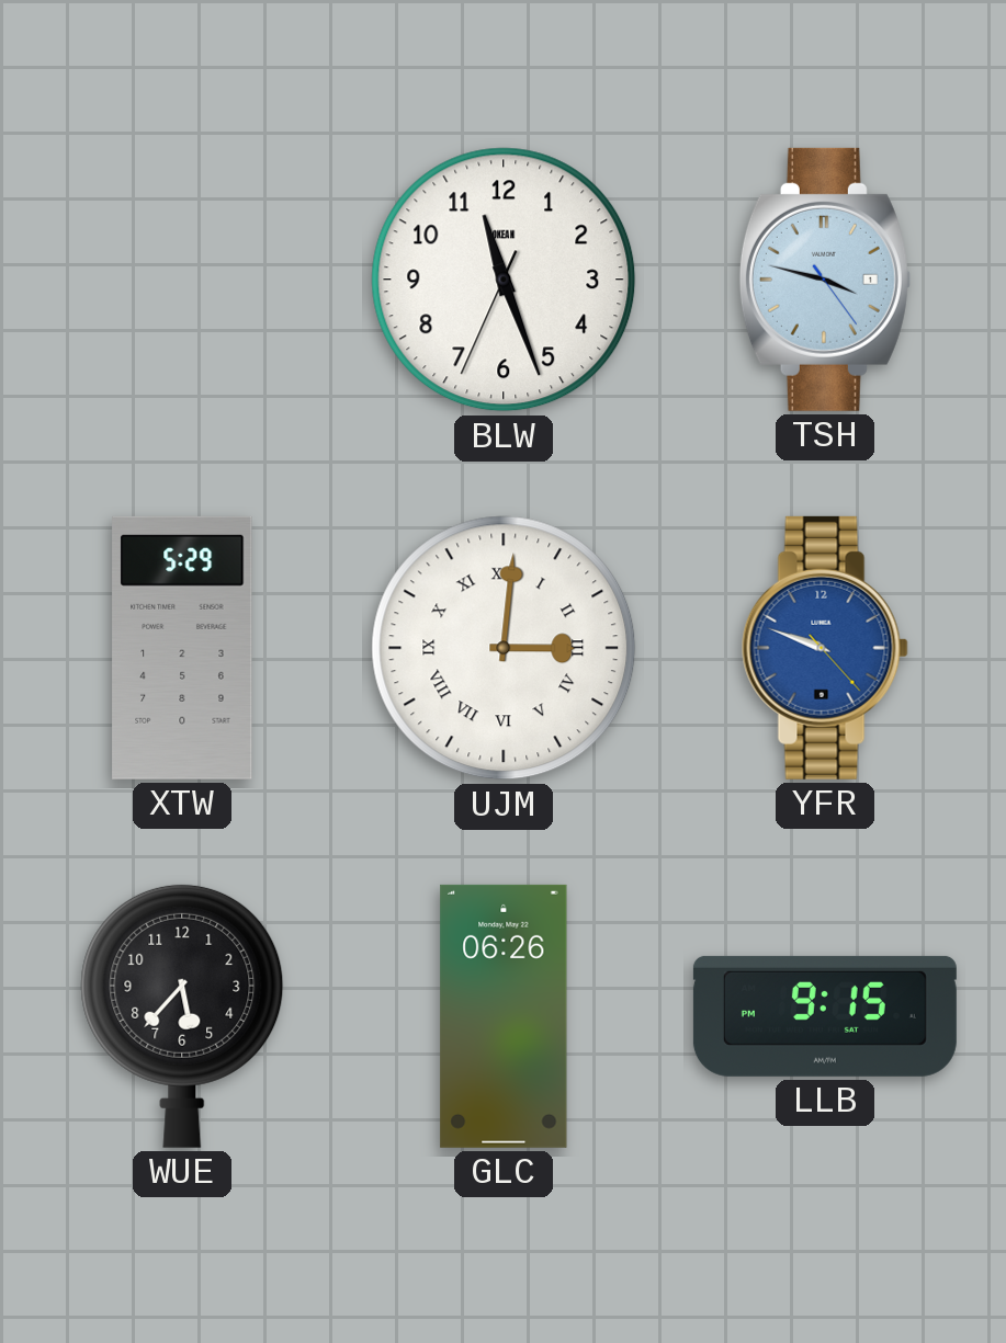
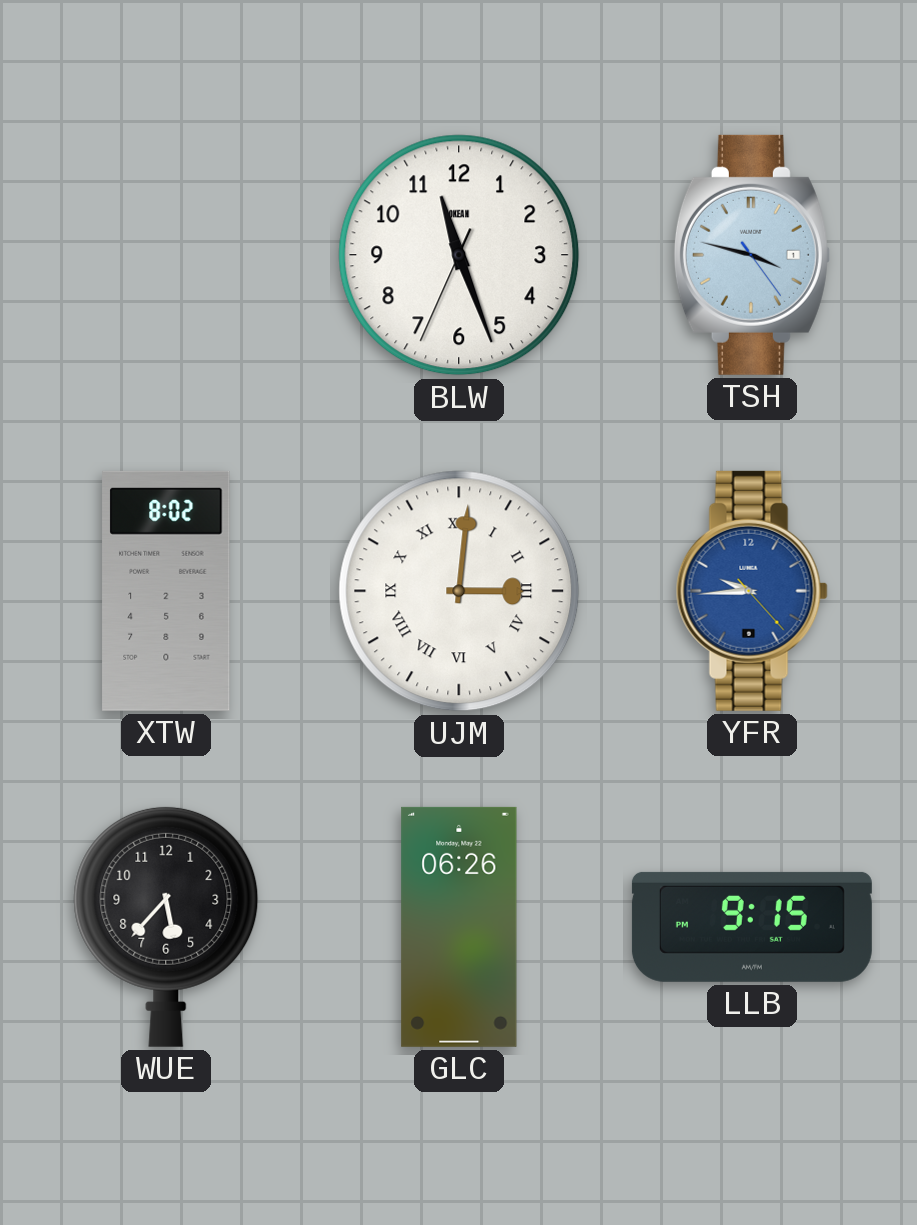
XTW: 5:29 -> 8:02 (166, 591)
YFR: 9:48 -> 9:44 (752, 591)
